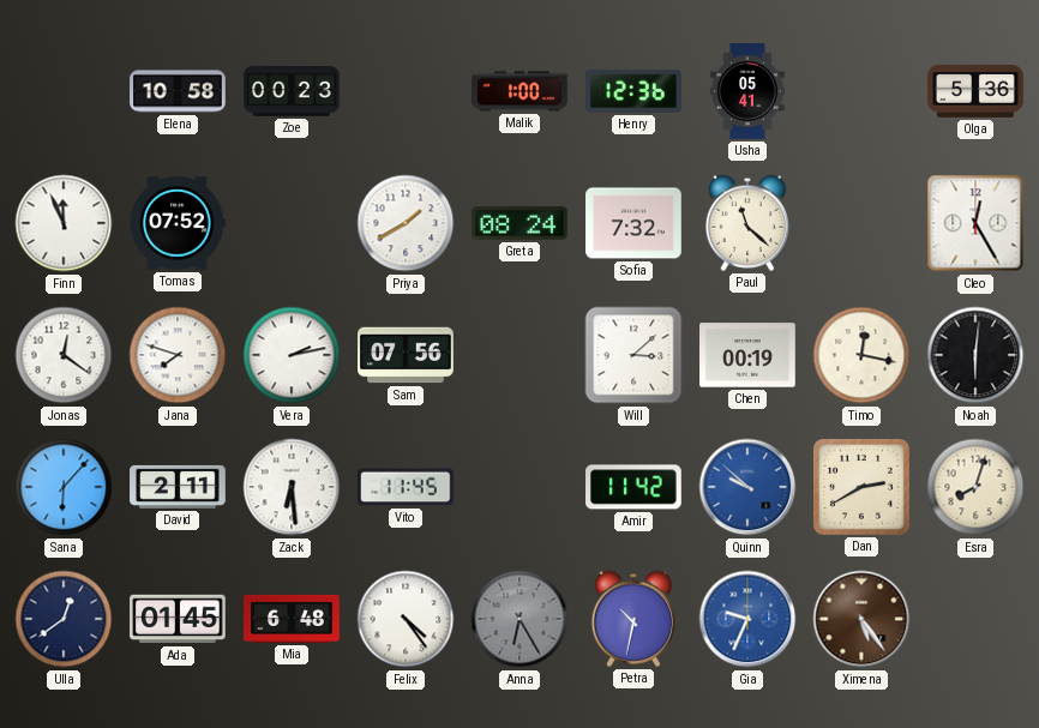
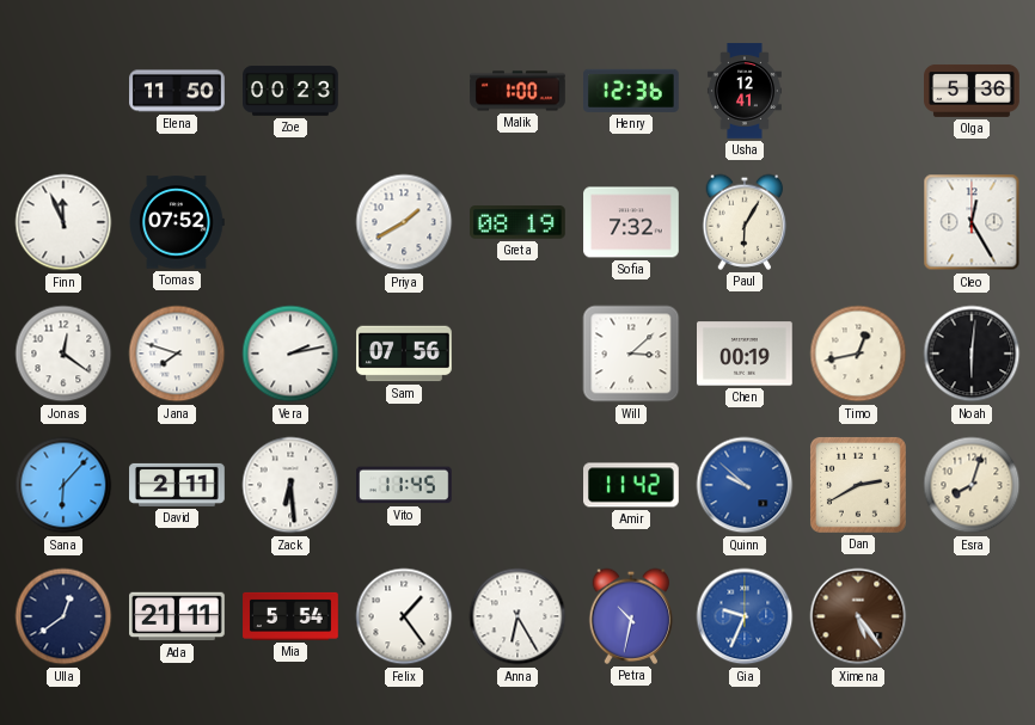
Elena: 10:58 -> 11:50 (177, 91)
Usha: 05:41 -> 12:41 (745, 91)
Greta: 08:24 -> 08:19 (519, 222)
Paul: 11:22 -> 6:05 (745, 222)
Timo: 12:17 -> 12:43 (858, 354)
Ada: 01:45 -> 21:11 (177, 616)
Mia: 6:48 -> 5:54 (290, 616)
Felix: 4:24 -> 1:24 (404, 616)
Anna dial: grey -> white (517, 616)
